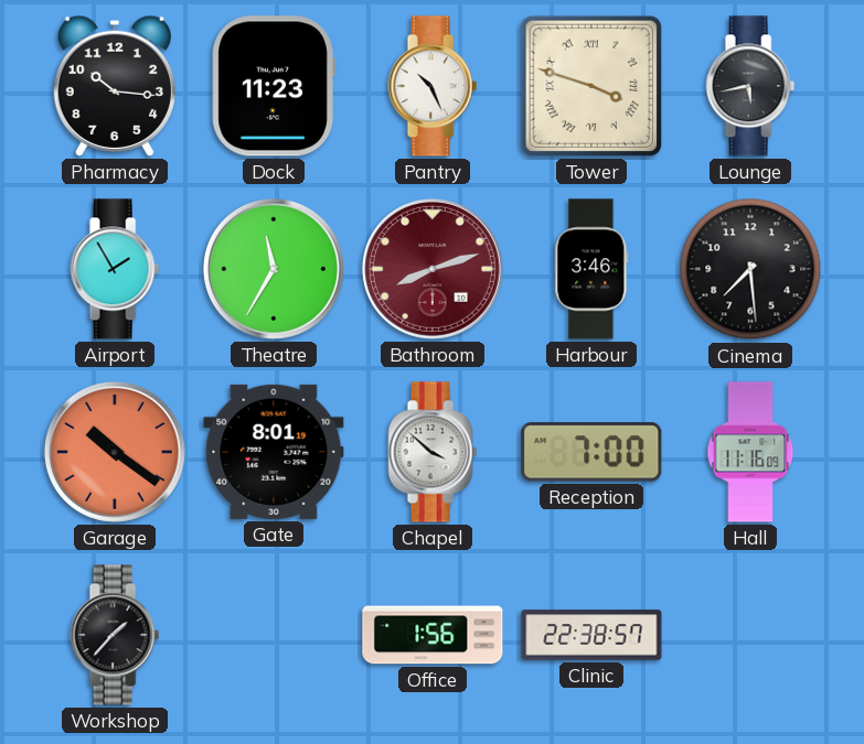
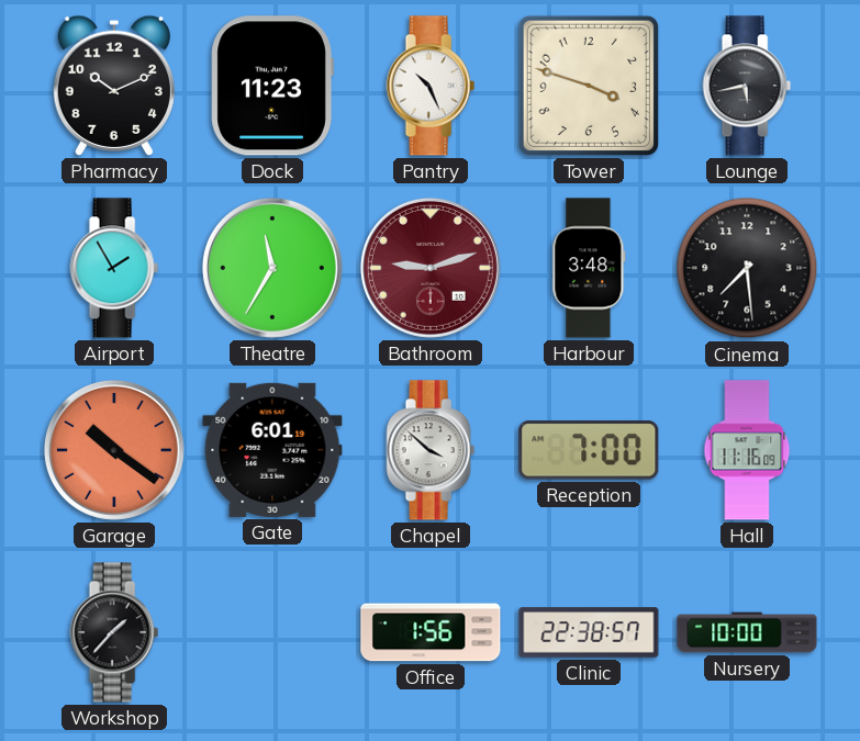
Pharmacy: 10:16 -> 10:11 (114, 86)
Tower numerals: Roman -> Arabic (589, 86)
Bathroom: 8:12 -> 9:12 (431, 268)
Harbour: 3:46 -> 3:48 (589, 268)
Gate: 8:01 -> 6:01 (272, 450)
Nursery: none -> 10:00 (747, 632)
